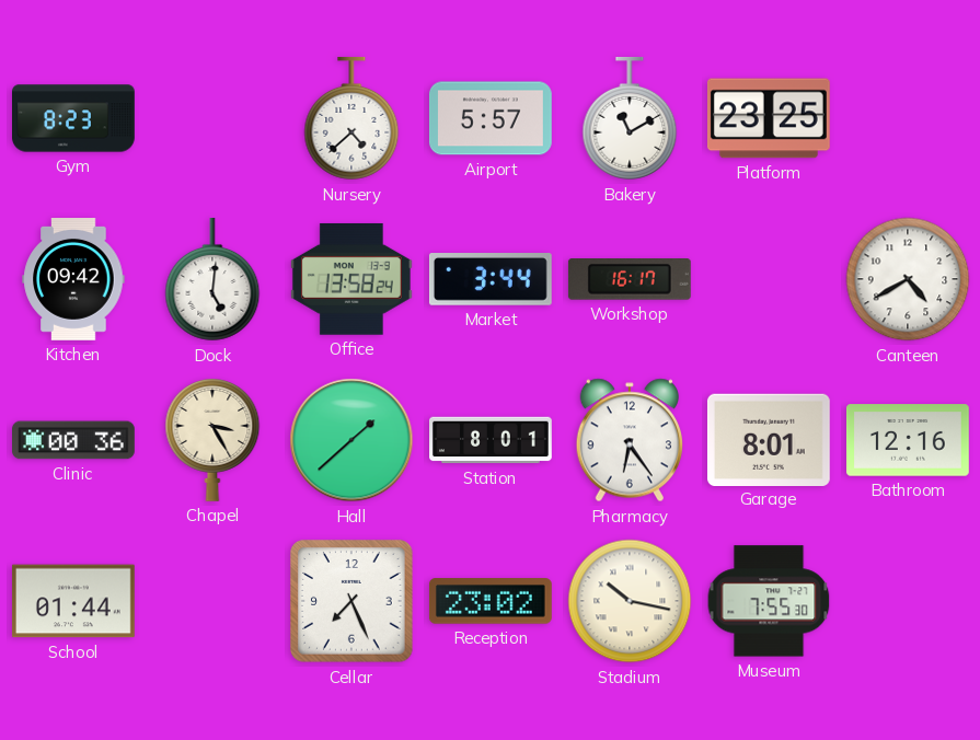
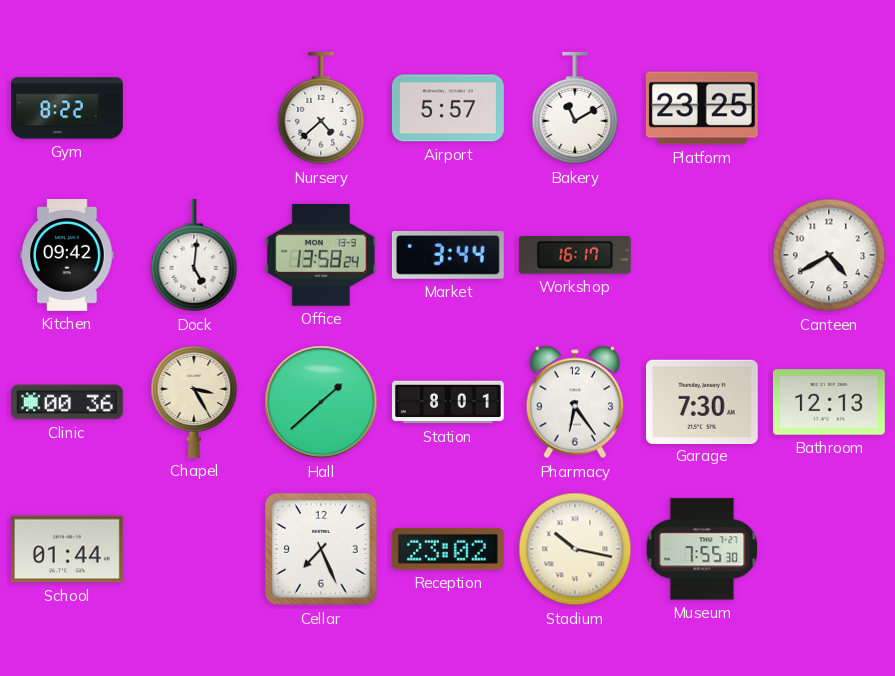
Gym: 8:23 -> 8:22 (68, 108)
Garage: 8:01 -> 7:30 (702, 401)
Bathroom: 12:16 -> 12:13 (829, 402)
